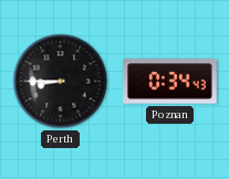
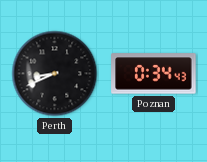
Perth: 8:45 -> 8:41 (55, 74)
